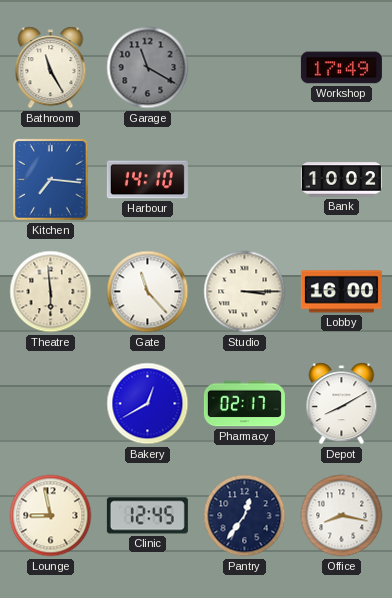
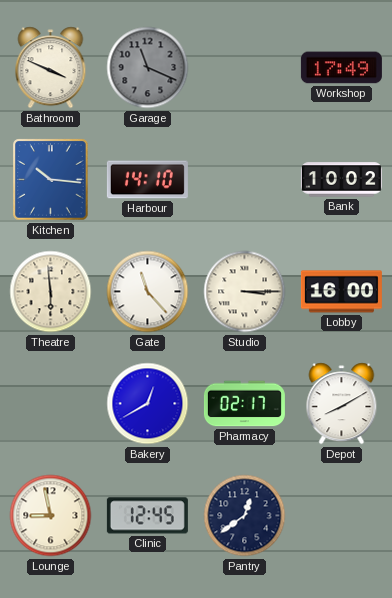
Bathroom: 11:25 -> 3:49 (51, 68)
Garage: 11:20 -> 11:19 (148, 68)
Kitchen: 7:16 -> 10:16 (51, 180)
Pantry: 12:36 -> 12:39 (245, 516)
Office: 8:17 -> none (342, 516)
